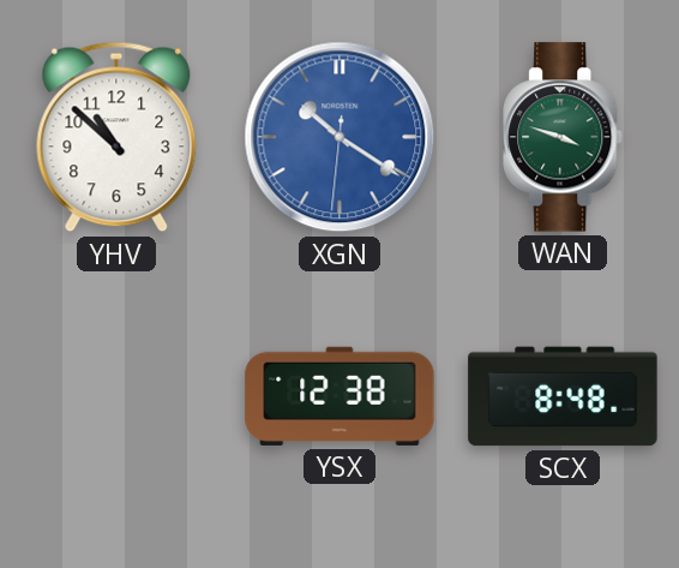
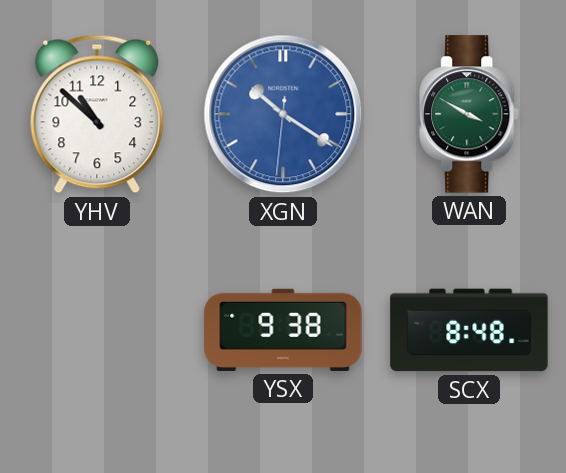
WAN: 3:48 -> 3:50 (470, 114)
YSX: 12:38 -> 9:38 (283, 330)
